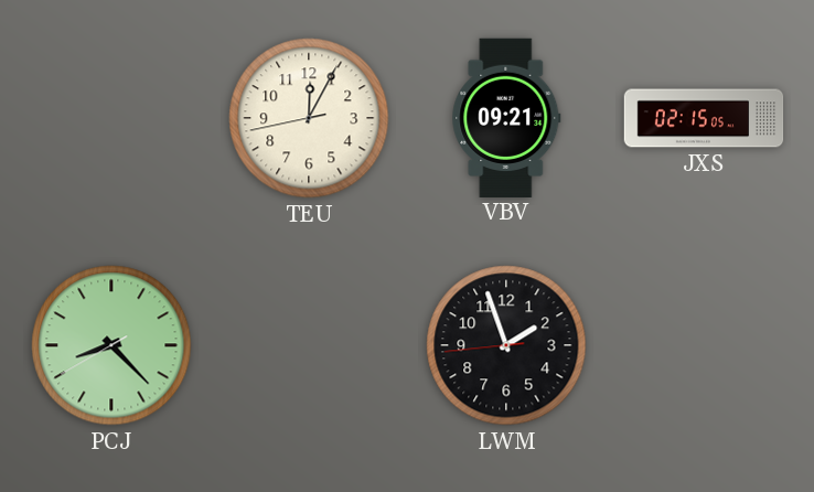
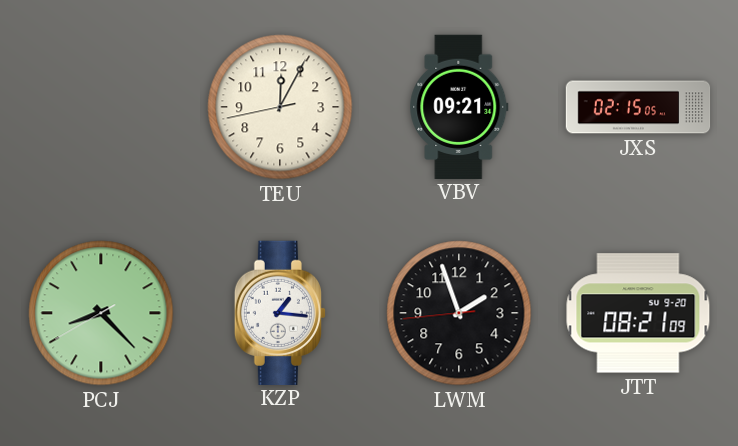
KZP: none -> 1:16 (280, 312)
JTT: none -> 08:21 (638, 313)
